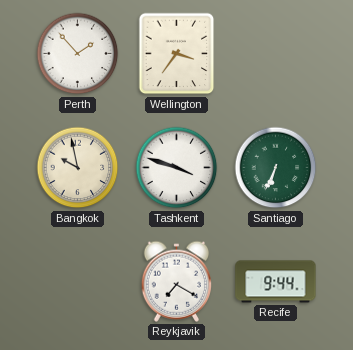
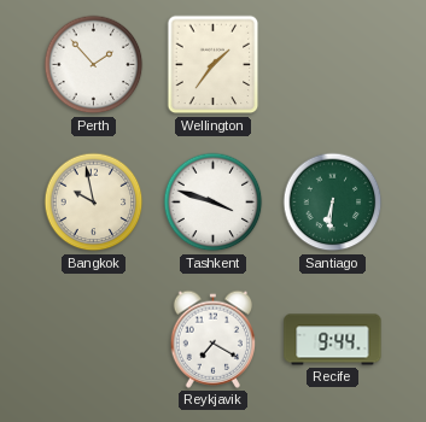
Wellington: 3:36 -> 1:36 (214, 65)
Santiago: 6:34 -> 6:31 (333, 203)
